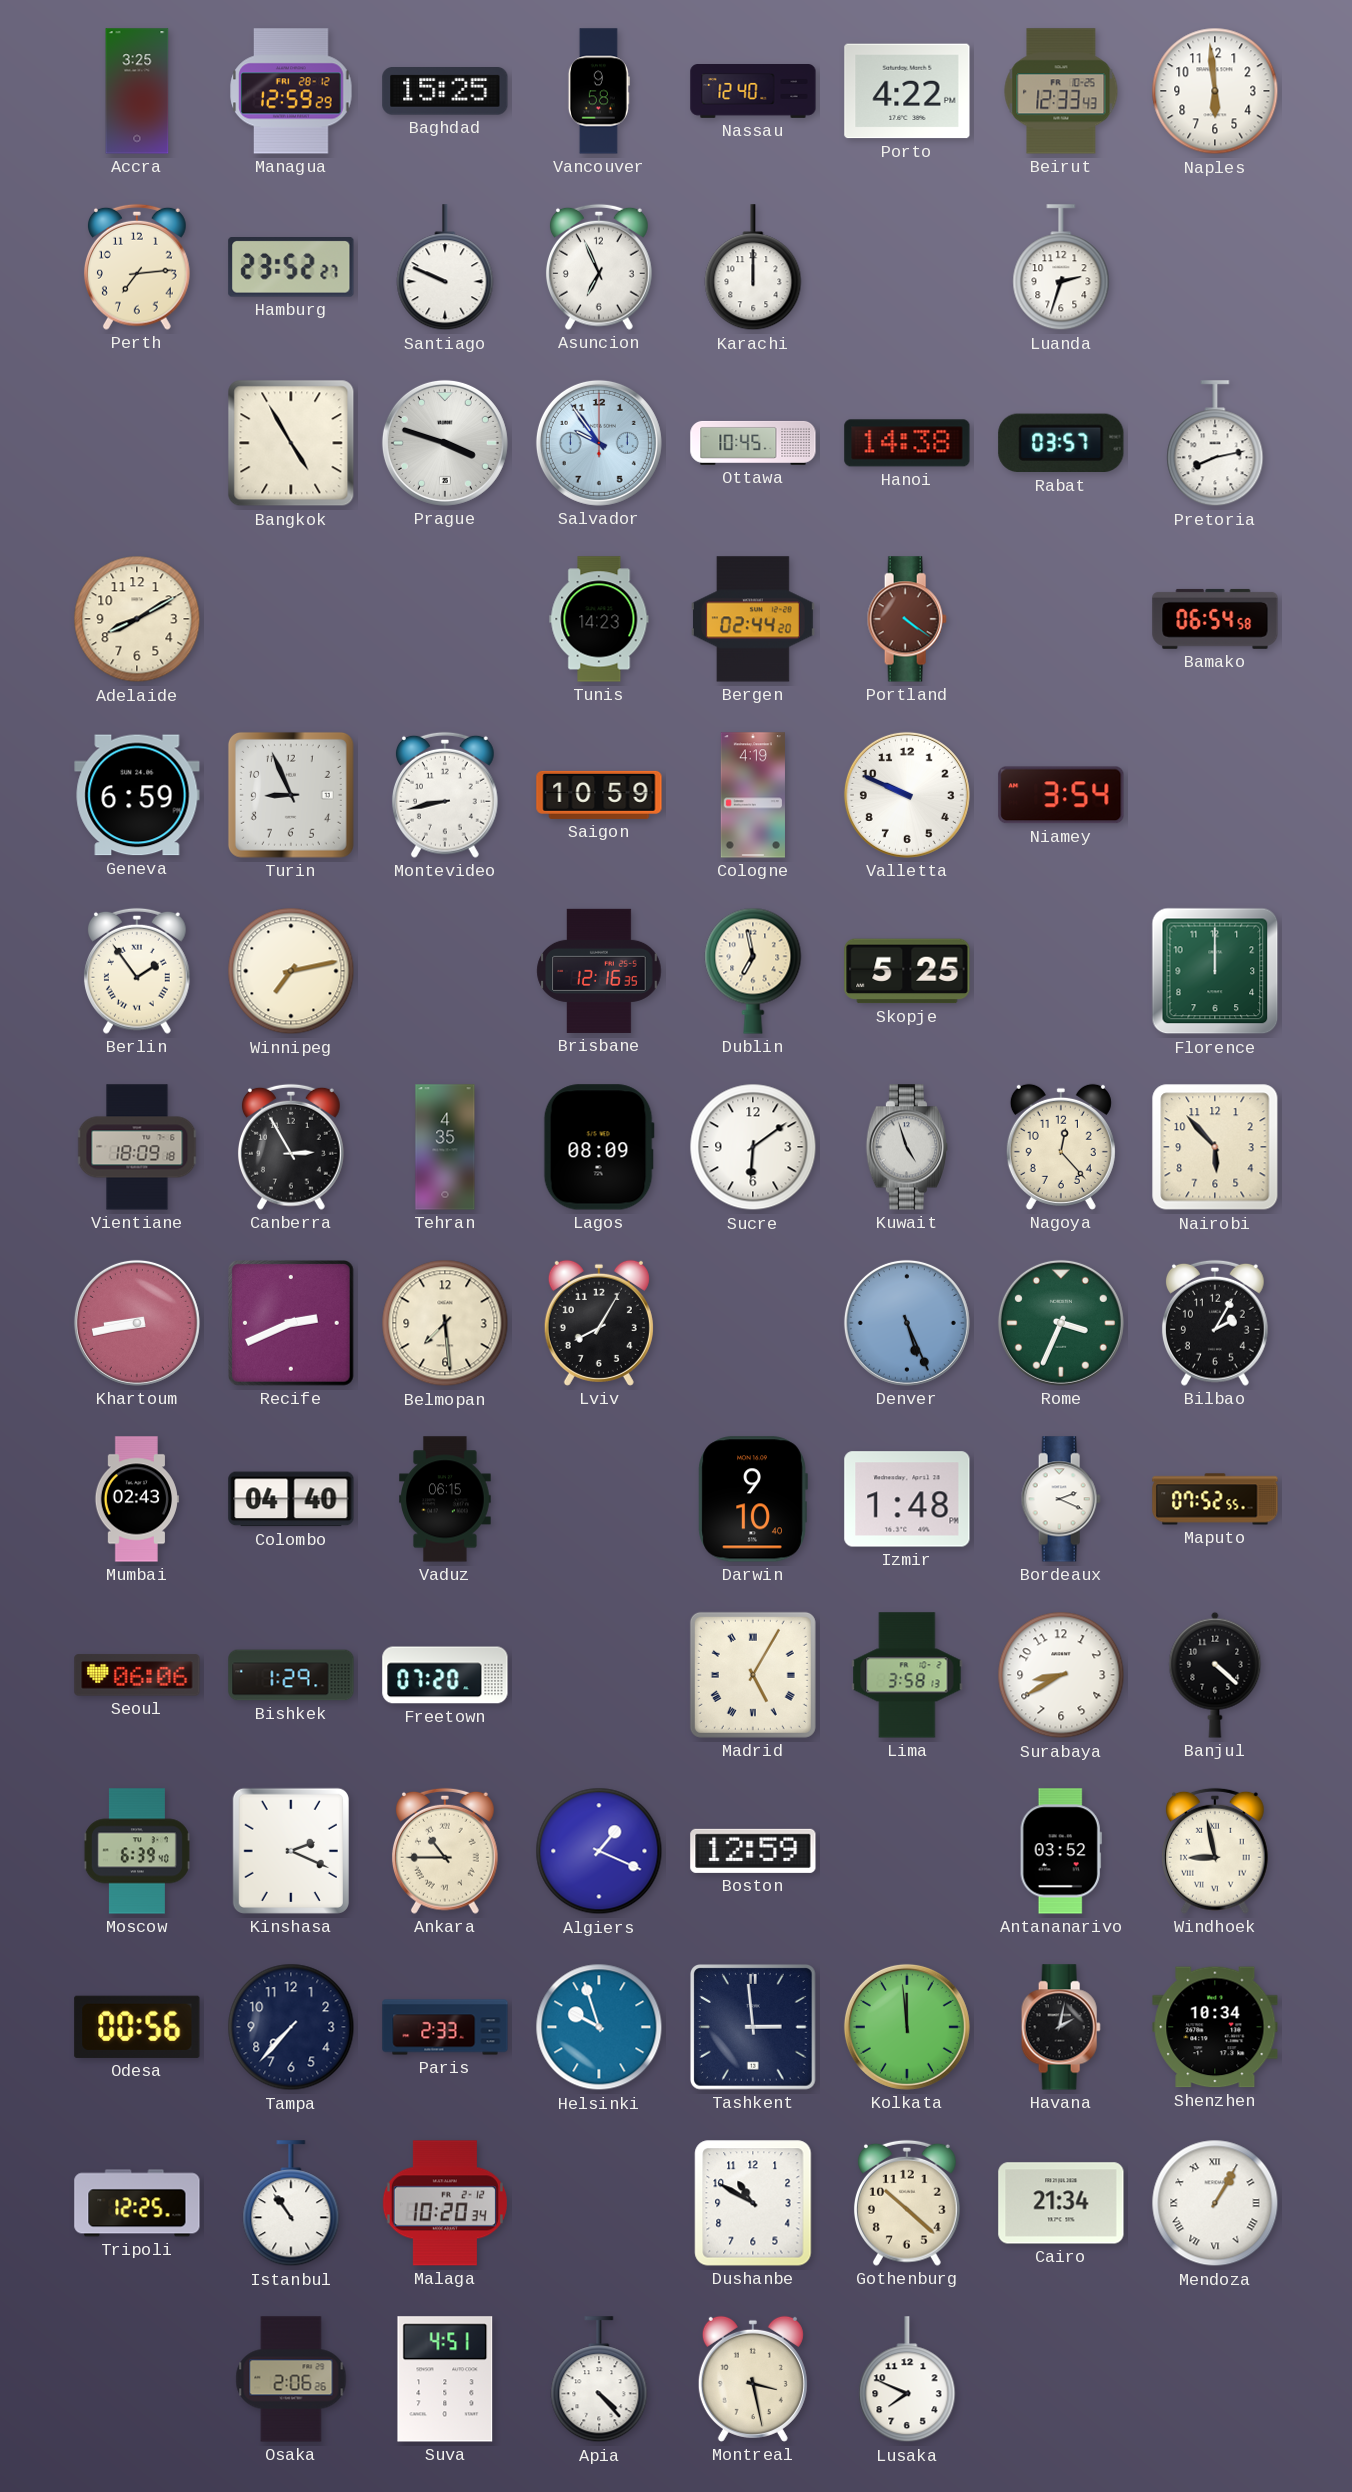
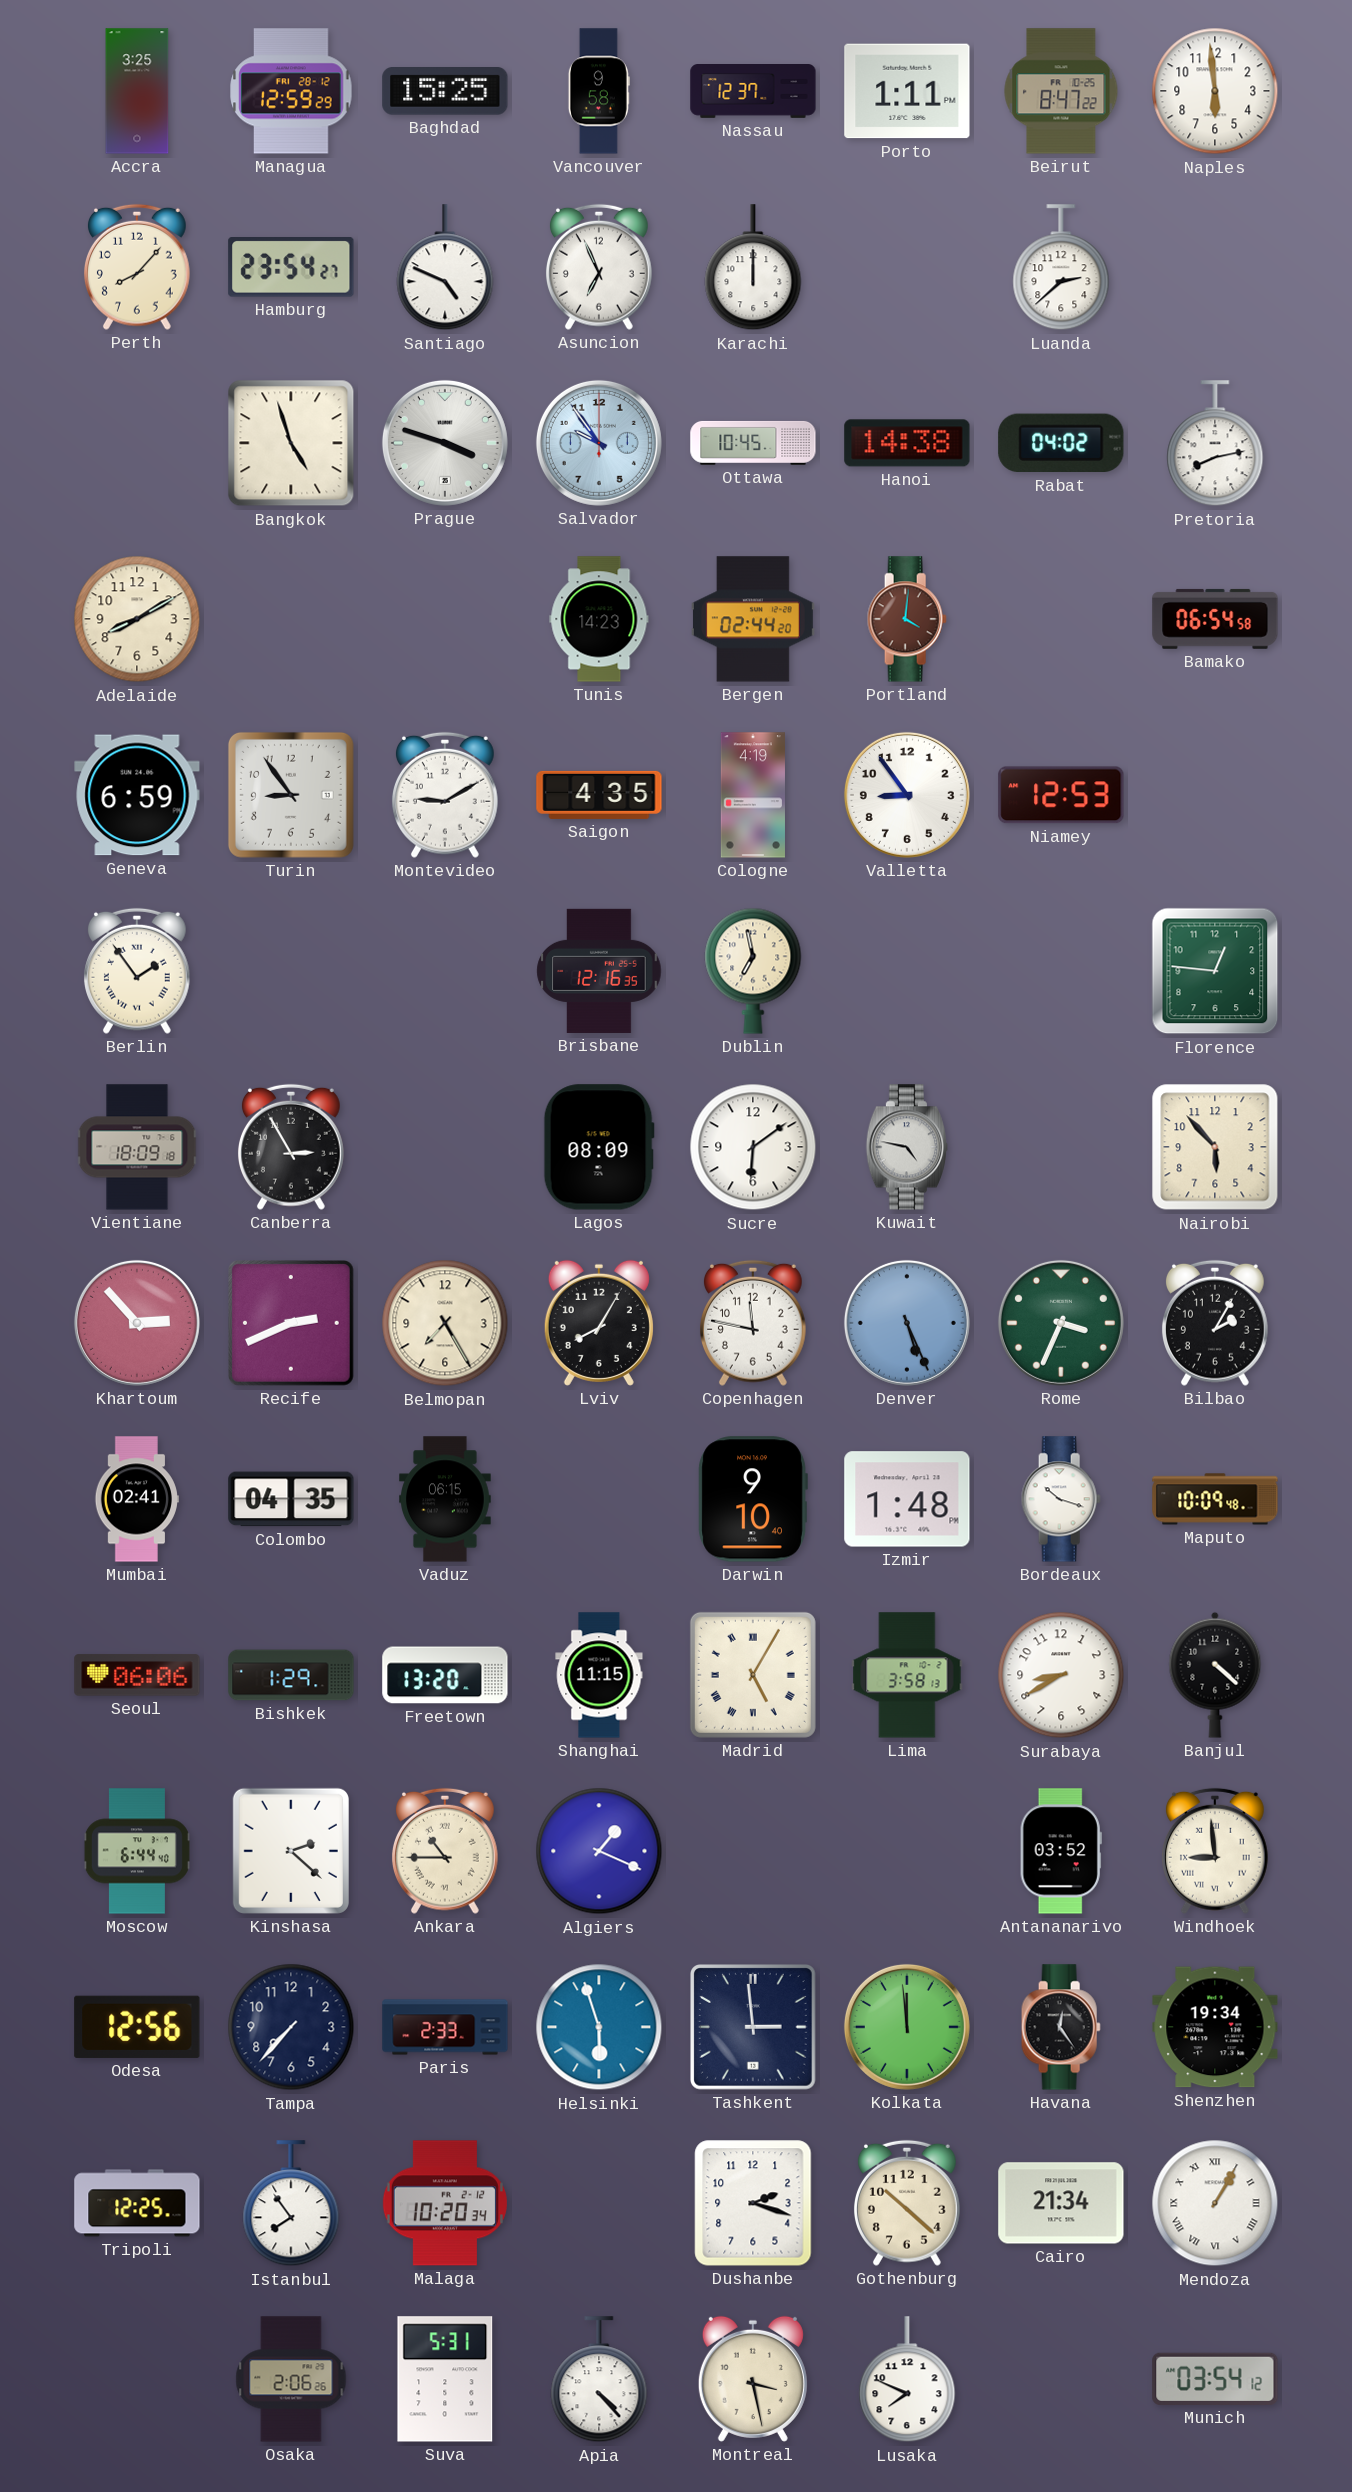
Nassau: 12:40 -> 12:37 (753, 92)
Porto: 4:22 -> 1:11 (907, 91)
Beirut: 12:33 -> 8:47 (1061, 91)
Perth: 7:14 -> 8:07 (137, 267)
Hamburg: 23:52 -> 23:54 (291, 268)
Santiago: 9:49 -> 4:49 (445, 268)
Luanda: 2:33 -> 2:38 (1061, 268)
Bangkok: 4:55 -> 4:57 (291, 443)
Rabat: 03:57 -> 04:02 (1061, 443)
Portland: 4:21 -> 4:01 (907, 619)
Turin: 8:56 -> 8:54 (291, 795)
Montevideo: 8:43 -> 9:10 (445, 795)
Saigon: 10:59 -> 4:35 (599, 795)
Valletta: 9:49 -> 8:54 (907, 795)
Niamey: 3:54 -> 12:53 (1061, 795)
Winnipeg: 7:13 -> none (291, 971)
Skopje: 5:25 -> none (907, 971)
Florence: 12:00 -> 12:46 (1215, 971)
Tehran: 4:35 -> none (445, 1147)
Kuwait: 4:57 -> 4:47 (906, 1147)
Nagoya: 12:23 -> none (1061, 1147)
Khartoum: 8:43 -> 2:53 (137, 1323)
Belmopan: 7:29 -> 7:25 (445, 1323)
Copenhagen: none -> 11:47 (753, 1323)
Mumbai: 02:43 -> 02:41 (137, 1499)
Colombo: 04:40 -> 04:35 (291, 1499)
Bordeaux: 2:19 -> 10:18 (1061, 1499)
Maputo: 07:52 -> 10:09 (1215, 1499)
Freetown: 07:20 -> 13:20 (445, 1675)
Shanghai: none -> 11:15 (599, 1675)
Moscow: 6:39 -> 6:44 (137, 1851)
Kinshasa: 2:19 -> 2:22 (291, 1851)
Boston: 12:59 -> none (753, 1851)
Windhoek: 8:58 -> 8:59 (1215, 1851)
Odesa: 00:56 -> 12:56 (137, 2027)
Helsinki: 9:57 -> 5:57 (599, 2027)
Havana: 2:02 -> 12:24 (1061, 2027)
Shenzhen: 10:34 -> 19:34 (1215, 2027)
Istanbul: 10:54 -> 7:54 (291, 2204)
Dushanbe: 10:50 -> 2:18 (753, 2203)
Suva: 4:51 -> 5:31 (445, 2379)
Munich: none -> 03:54 (1215, 2379)
